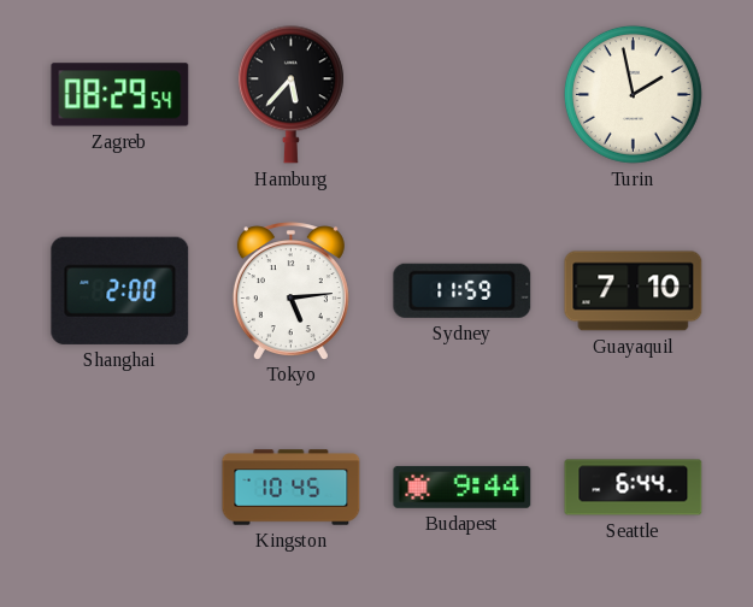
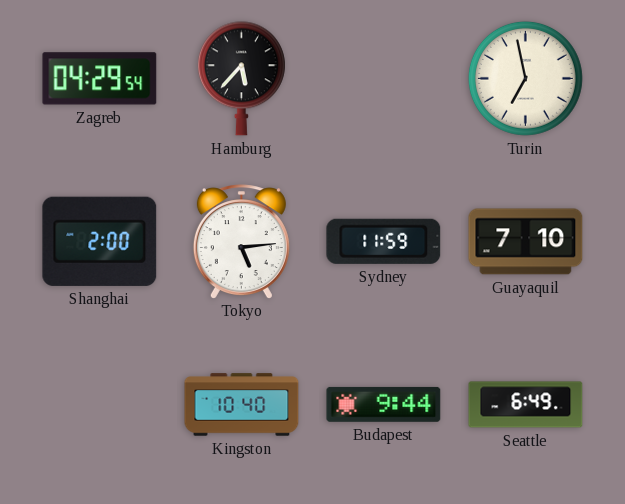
Zagreb: 08:29 -> 04:29 (100, 79)
Turin: 1:58 -> 6:58 (525, 78)
Kingston: 10:45 -> 10:40 (242, 405)
Seattle: 6:44 -> 6:49 (526, 405)
